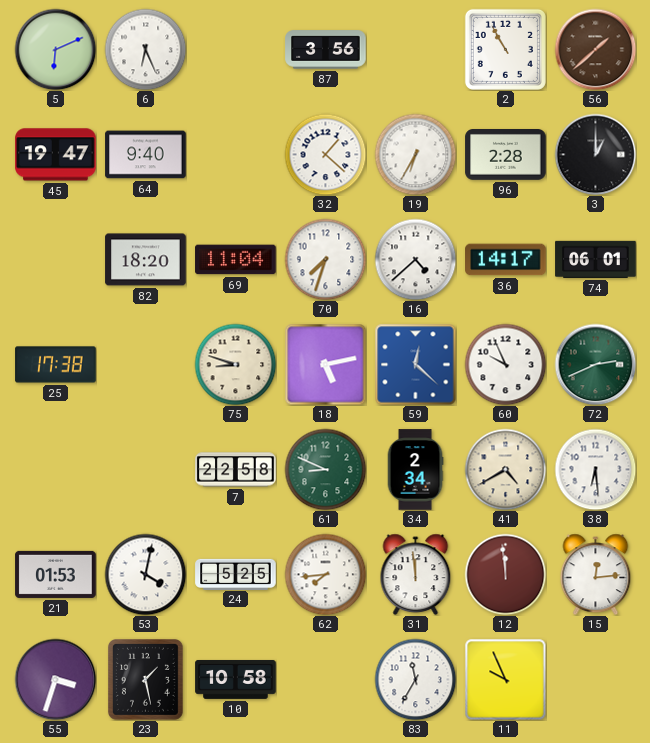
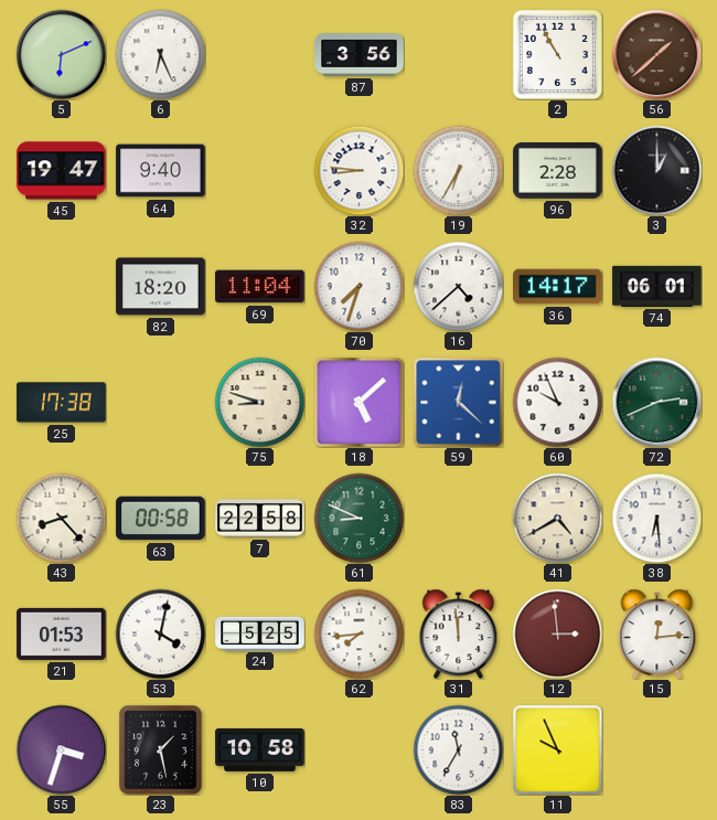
32: 1:22 -> 8:46 (358, 170)
18: 5:13 -> 5:08 (358, 402)
43: none -> 8:23 (61, 518)
63: none -> 00:58 (161, 519)
34: 2:34 -> none (415, 470)
12: 11:59 -> 2:59 (557, 633)
